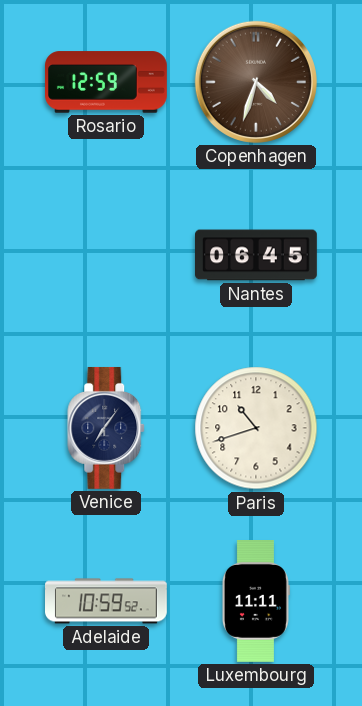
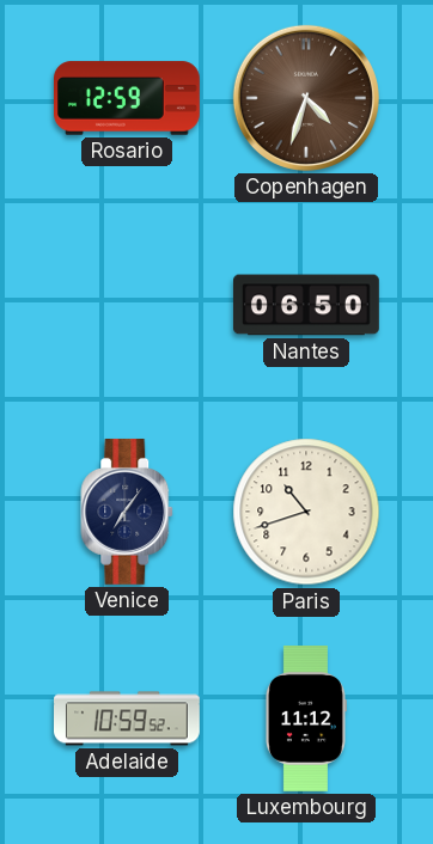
Nantes: 06:45 -> 06:50 (307, 305)
Luxembourg: 11:11 -> 11:12 (305, 720)
